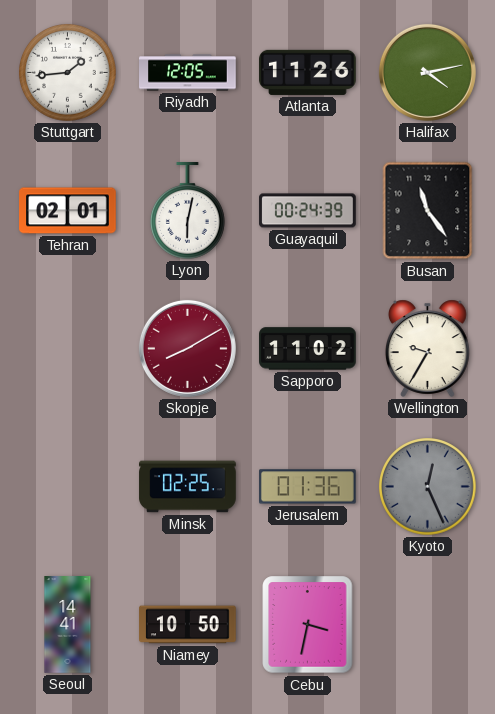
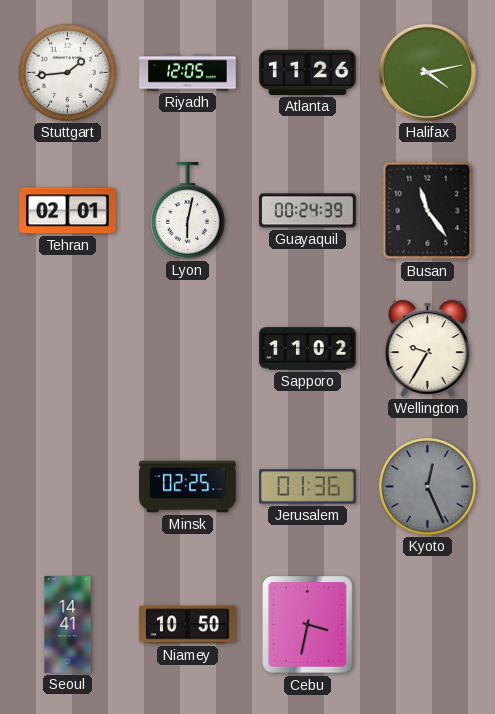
Skopje: 8:10 -> none (187, 348)
